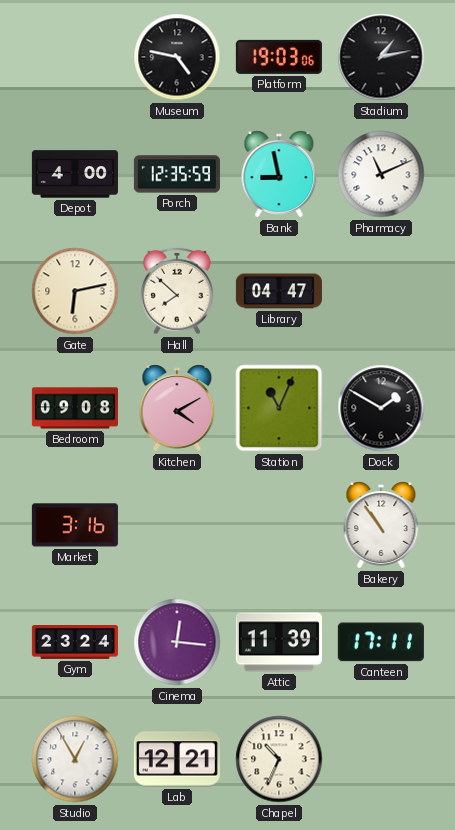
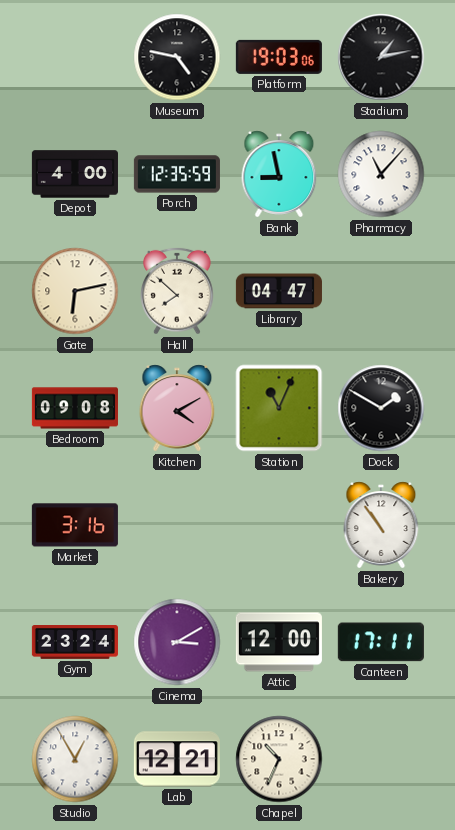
Pharmacy: 11:11 -> 11:07 (381, 174)
Cinema: 12:16 -> 3:10 (177, 642)
Attic: 11:39 -> 12:00 (279, 642)
